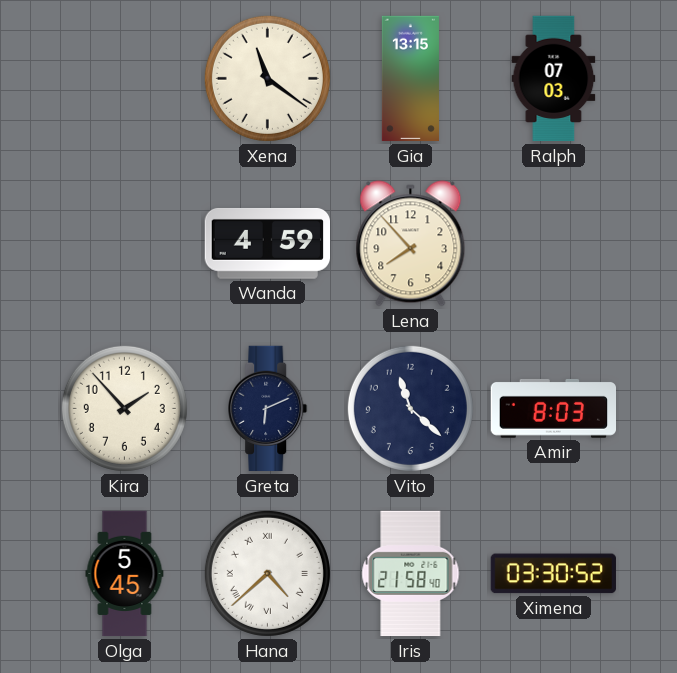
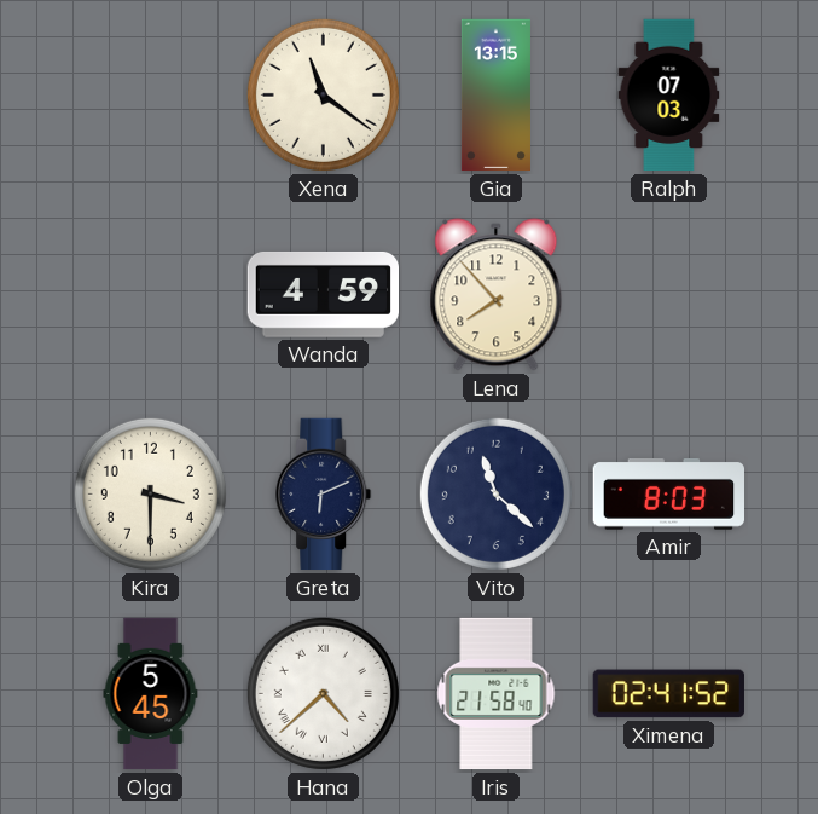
Kira: 1:53 -> 3:30 (150, 493)
Ximena: 03:30 -> 02:41 (668, 694)
